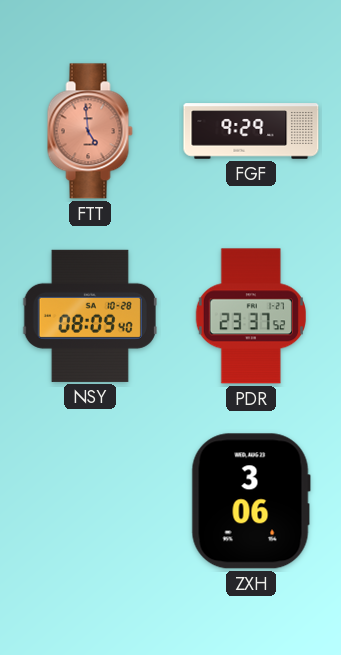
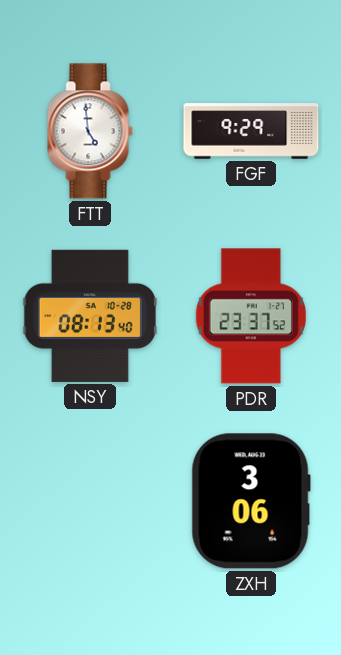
FTT dial: salmon -> white (90, 131)
NSY: 08:09 -> 08:13 (90, 316)
